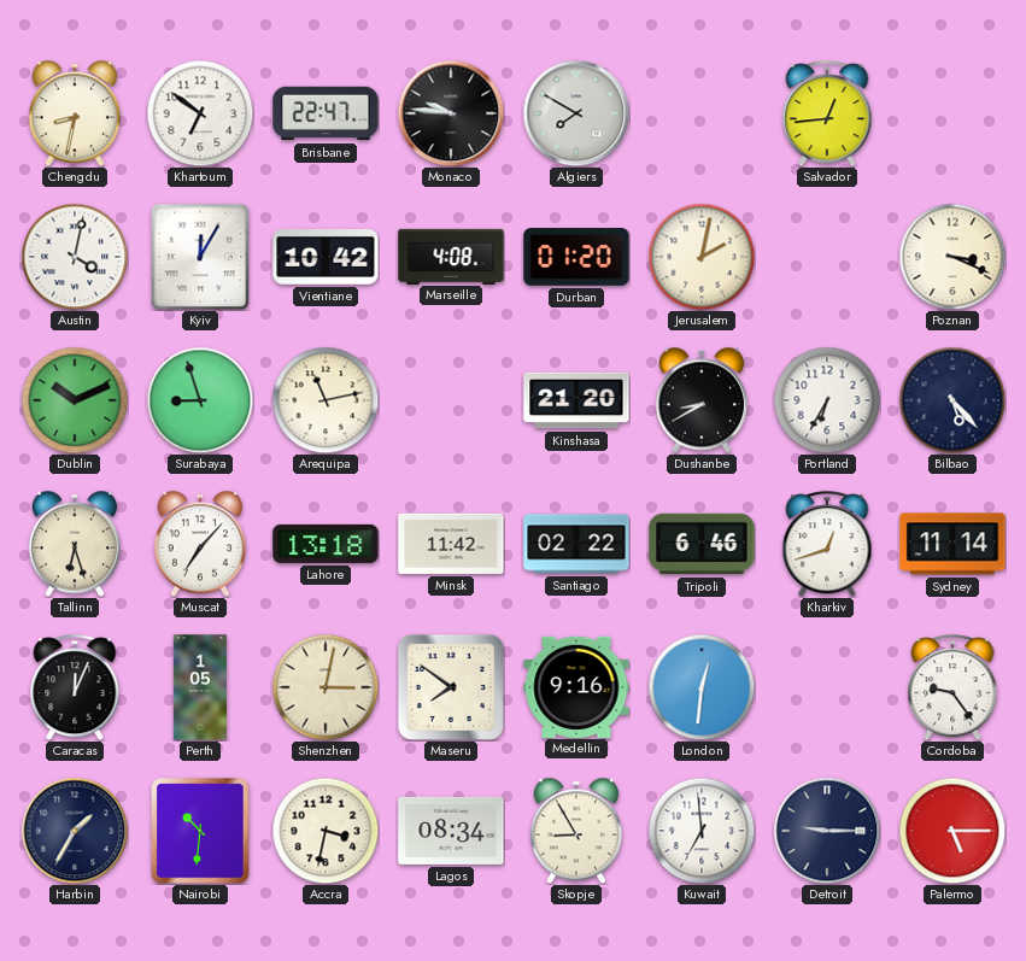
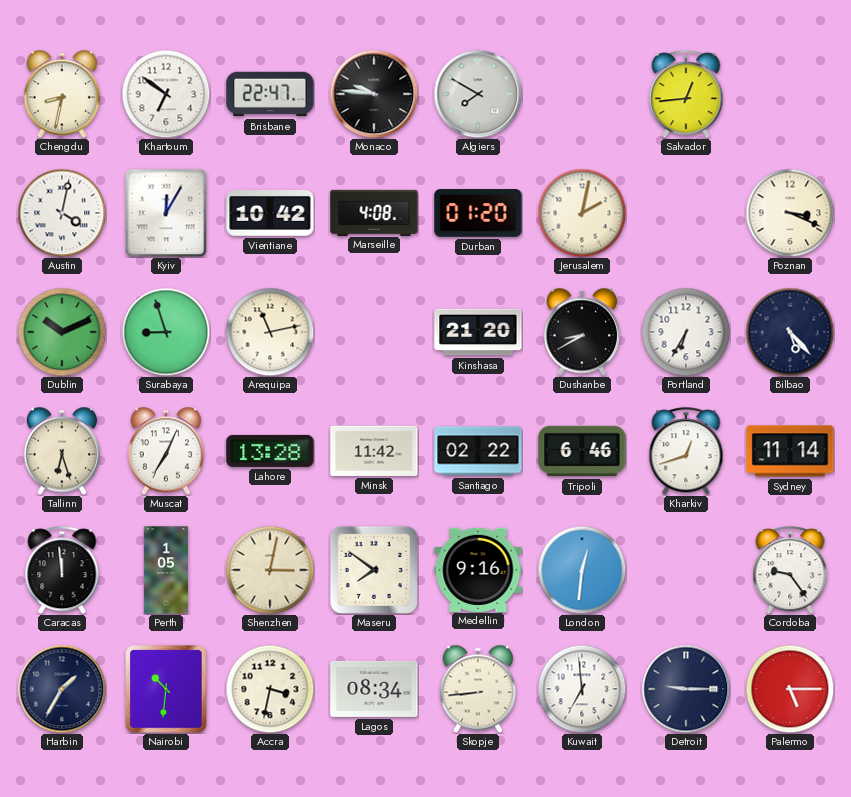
Muscat: 7:07 -> 7:04 (165, 451)
Lahore: 13:18 -> 13:28 (270, 451)
Caracas: 12:04 -> 11:59 (62, 570)
Skopje: 8:55 -> 8:44 (477, 689)
